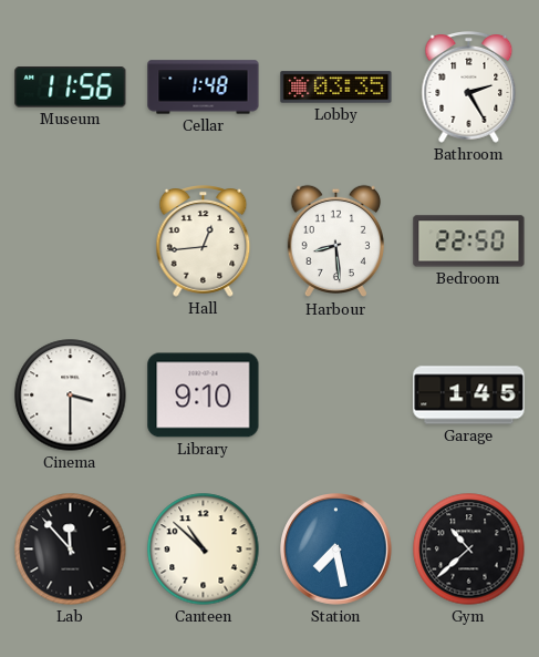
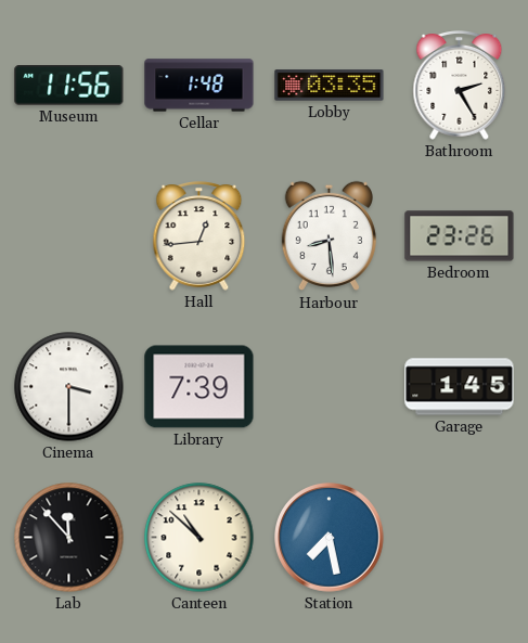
Bedroom: 22:50 -> 23:26 (460, 236)
Library: 9:10 -> 7:39 (199, 387)
Gym: 10:38 -> none (469, 550)
